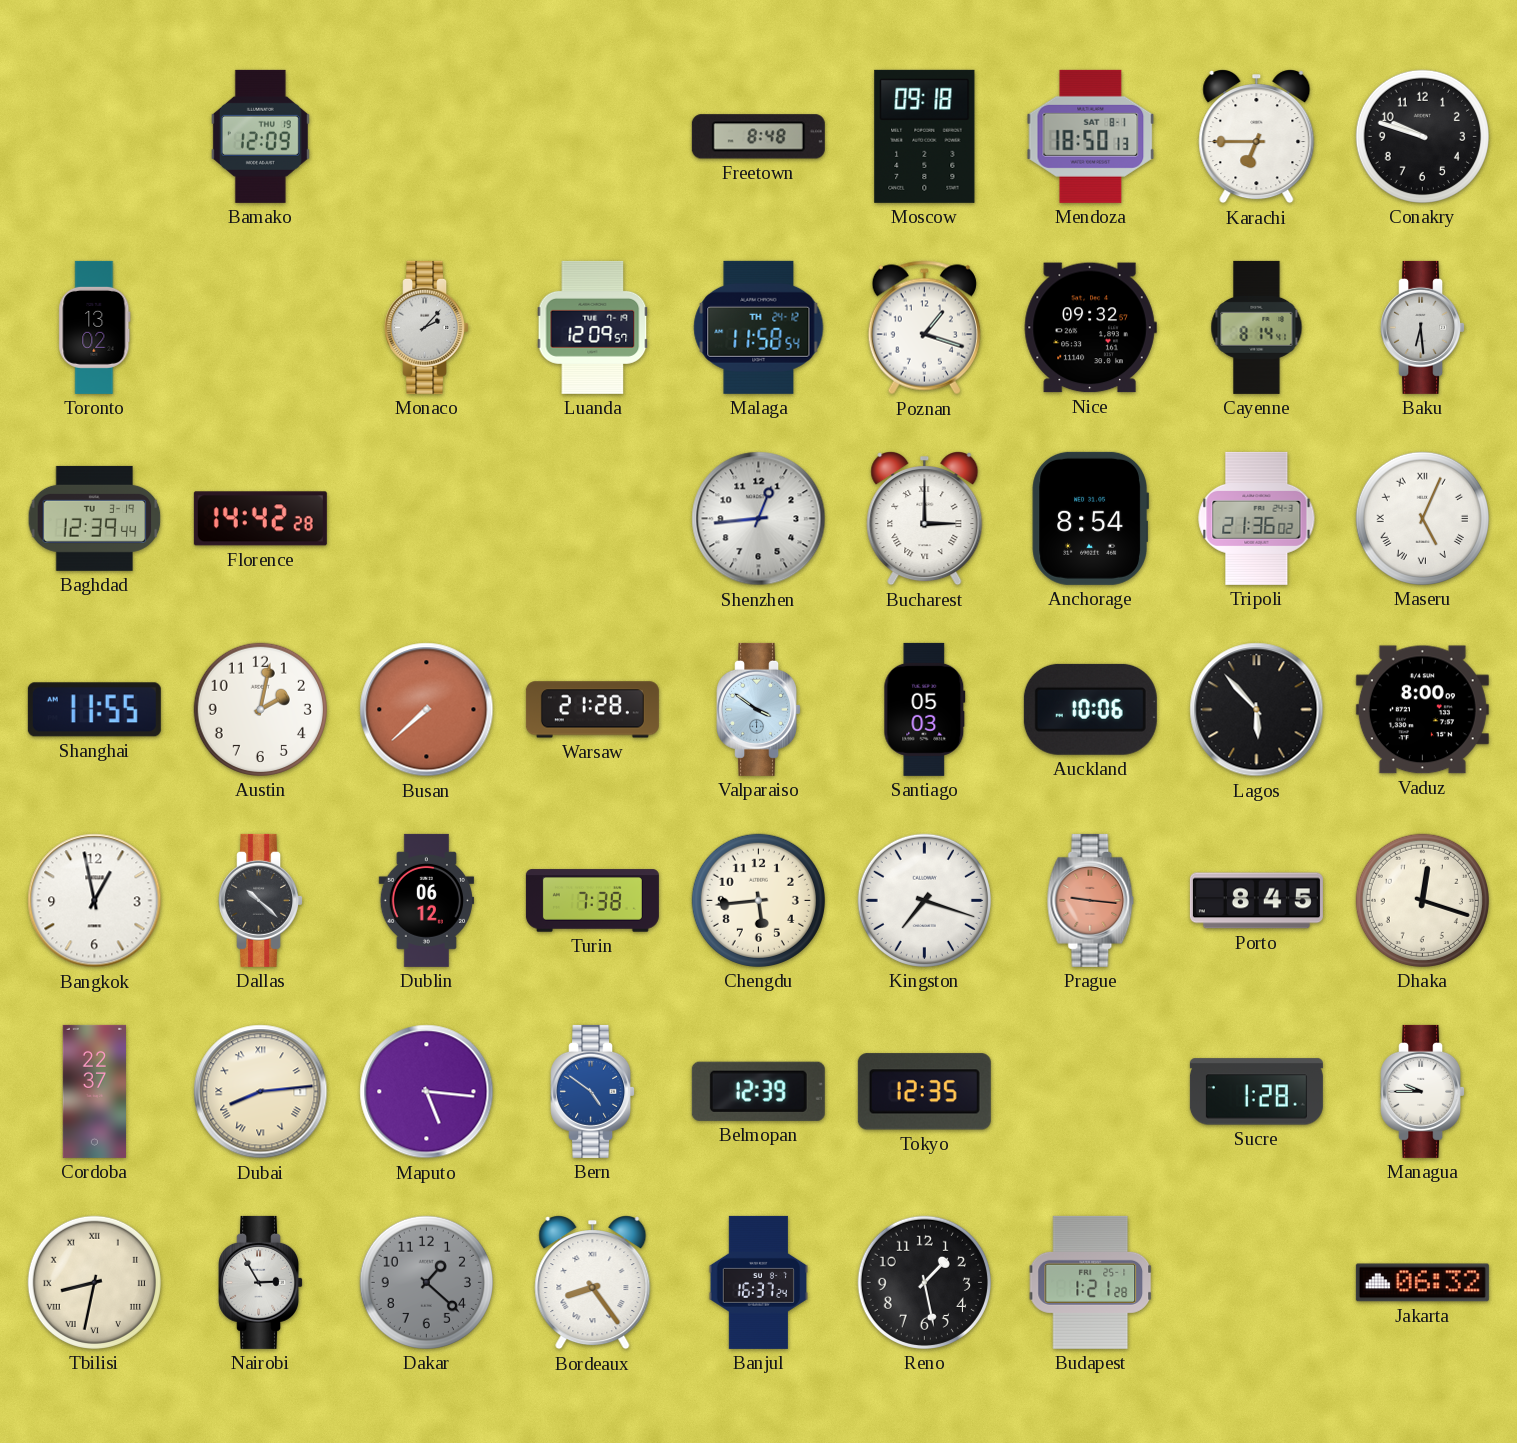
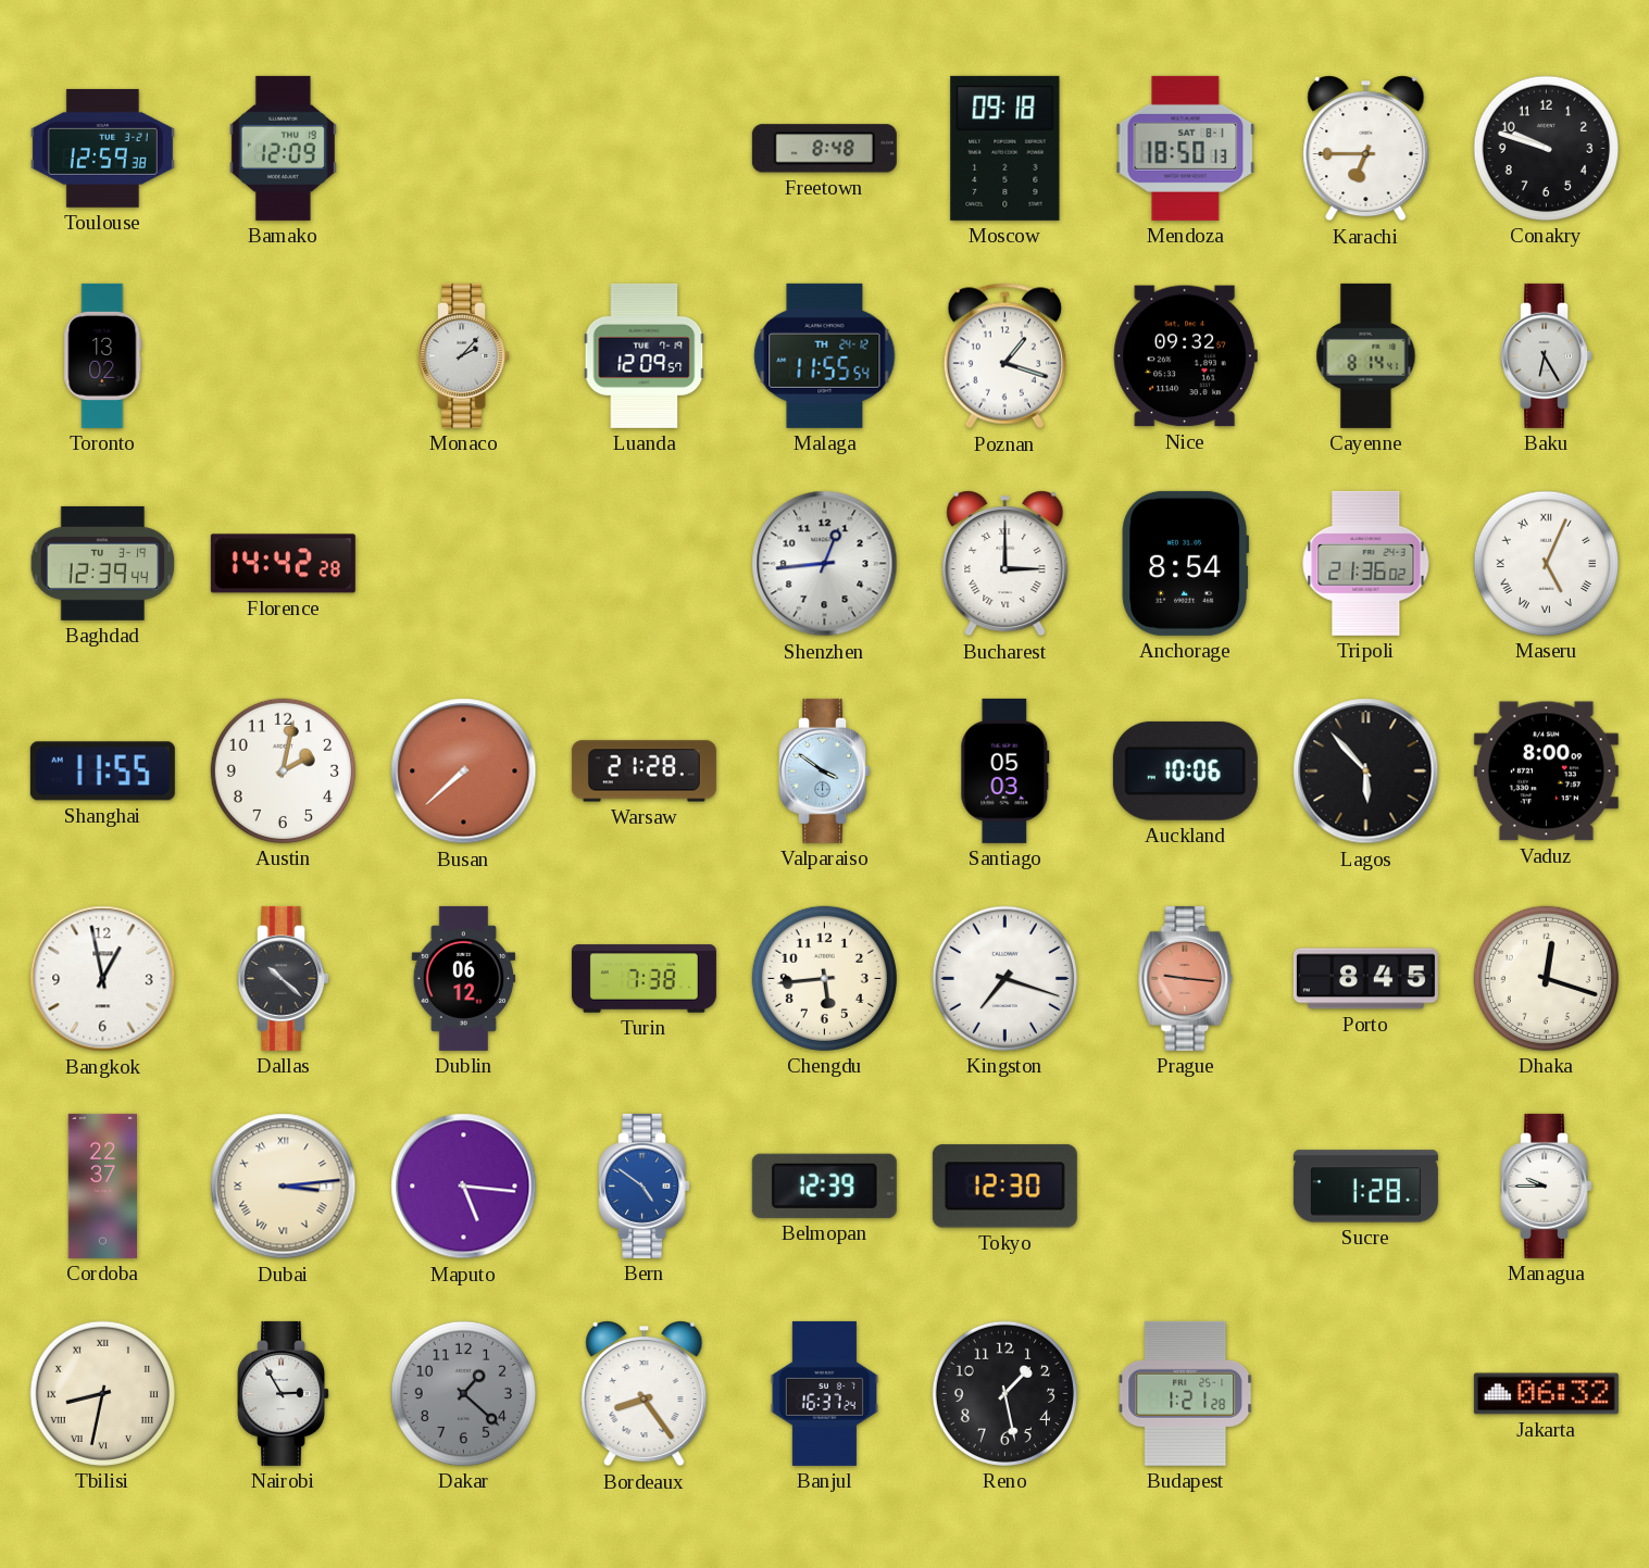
Toulouse: none -> 12:59 (102, 148)
Malaga: 11:58 -> 11:55 (825, 355)
Baku: 6:29 -> 6:25 (1547, 355)
Dubai: 8:14 -> 3:14 (284, 1187)
Tokyo: 12:35 -> 12:30 (1004, 1187)
